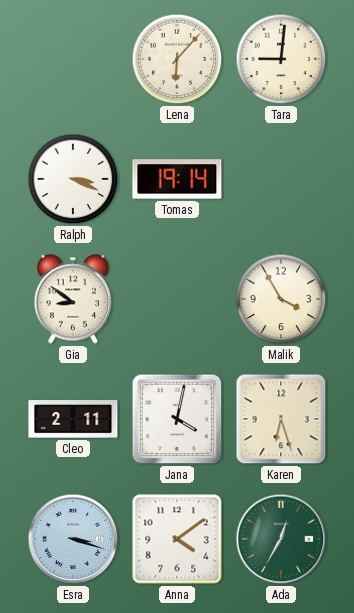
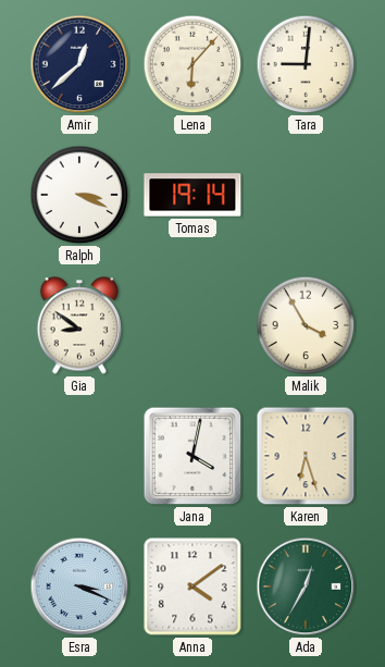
Amir: none -> 12:38 (79, 64)
Cleo: 2:11 -> none (73, 419)
Esra: 3:18 -> 3:19 (79, 586)
